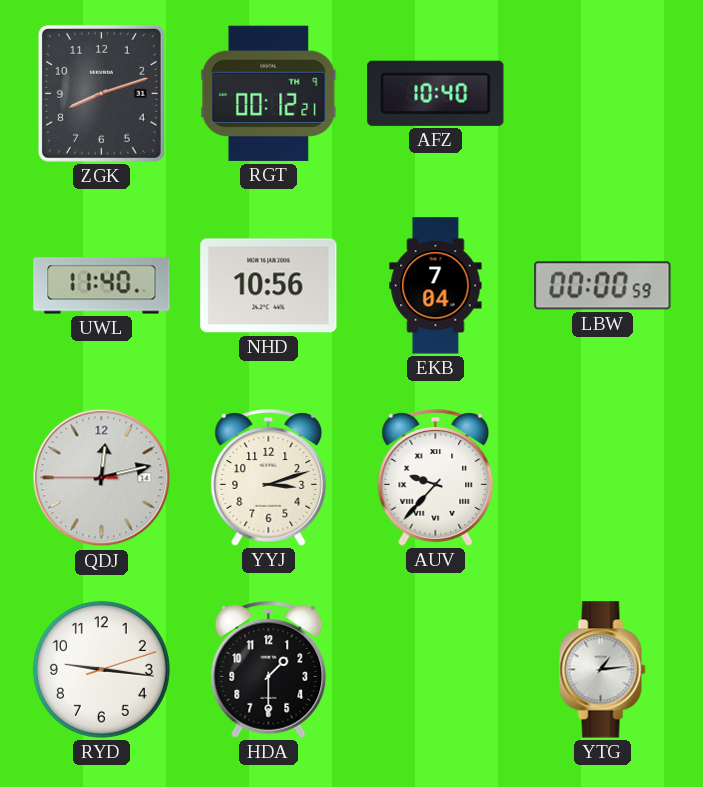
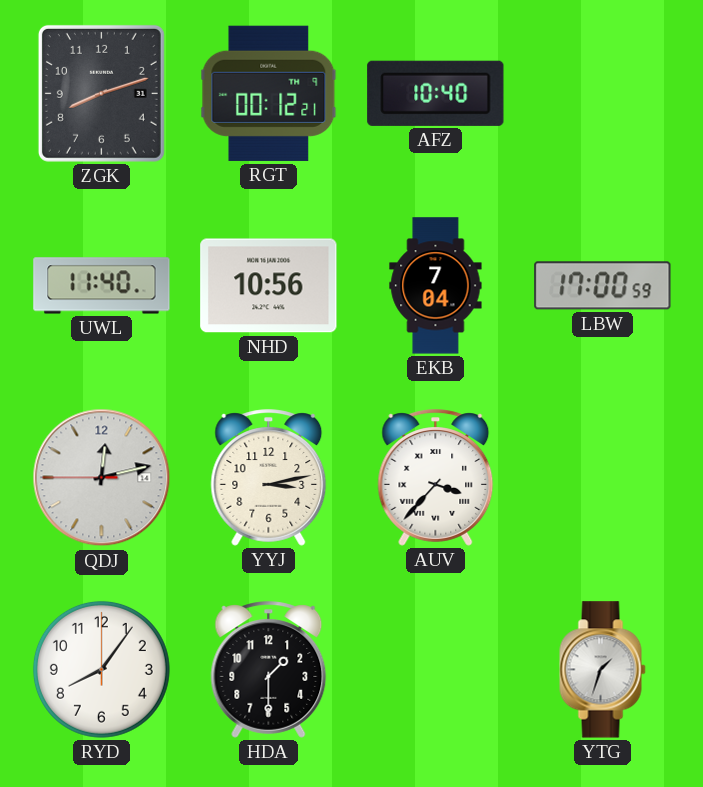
LBW: 00:00 -> 17:00 (603, 286)
YYJ: 3:12 -> 3:13 (269, 478)
AUV: 9:37 -> 3:37 (436, 478)
RYD: 9:16 -> 8:06 (101, 669)
YTG: 1:14 -> 1:33 (603, 670)
